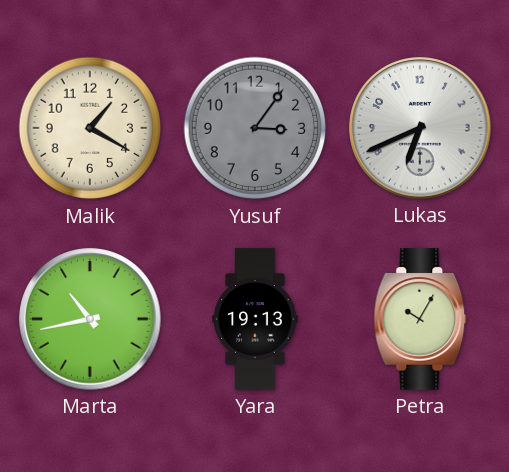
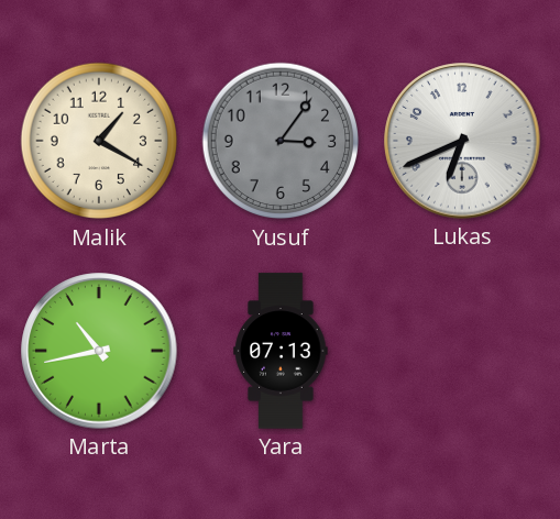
Yara: 19:13 -> 07:13 (281, 351)
Petra: 10:05 -> none (420, 319)
